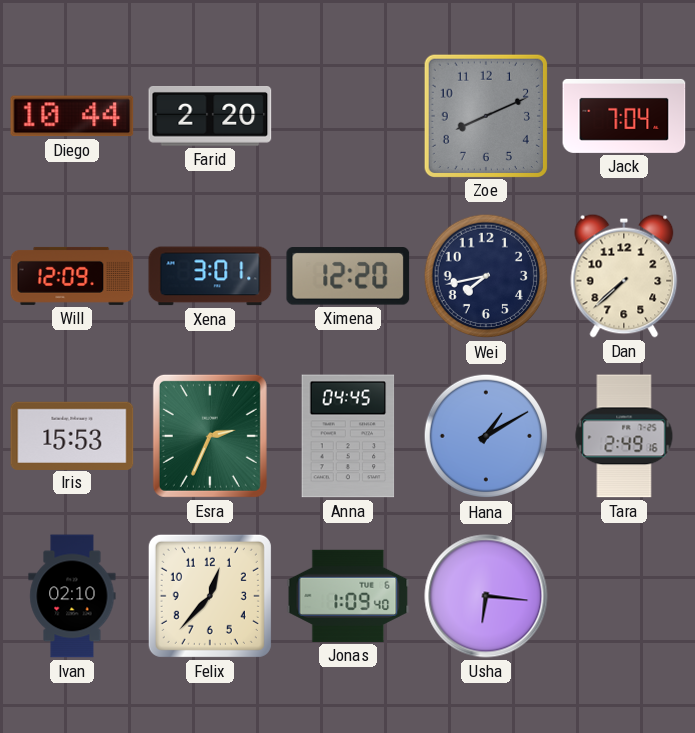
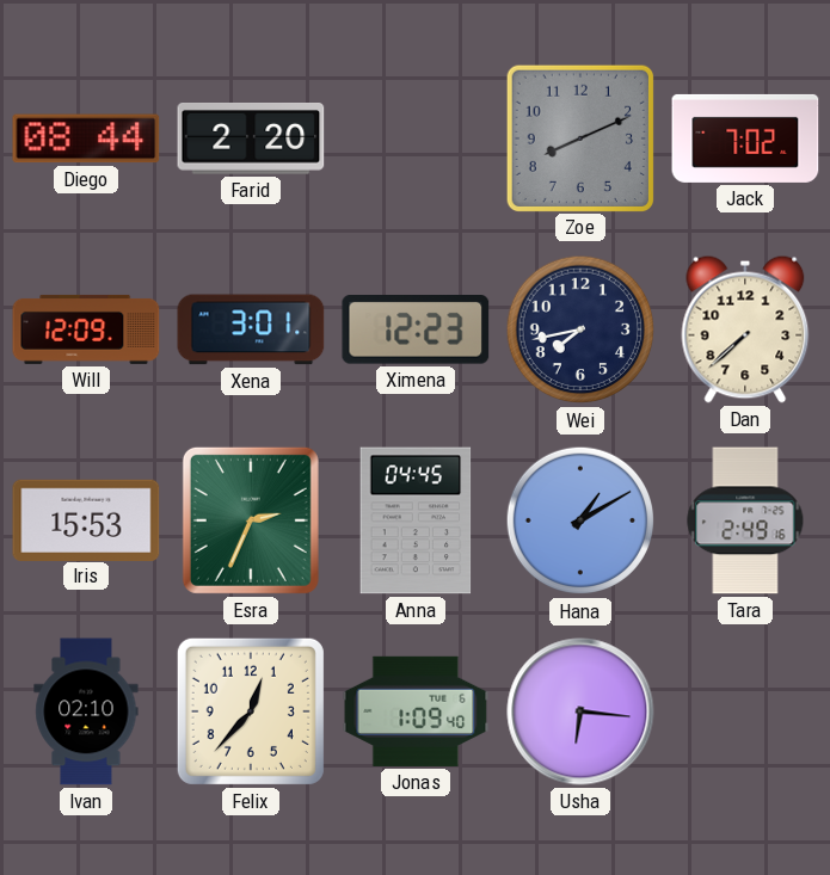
Diego: 10:44 -> 08:44 (86, 138)
Jack: 7:04 -> 7:02 (745, 138)
Ximena: 12:20 -> 12:23 (416, 331)
